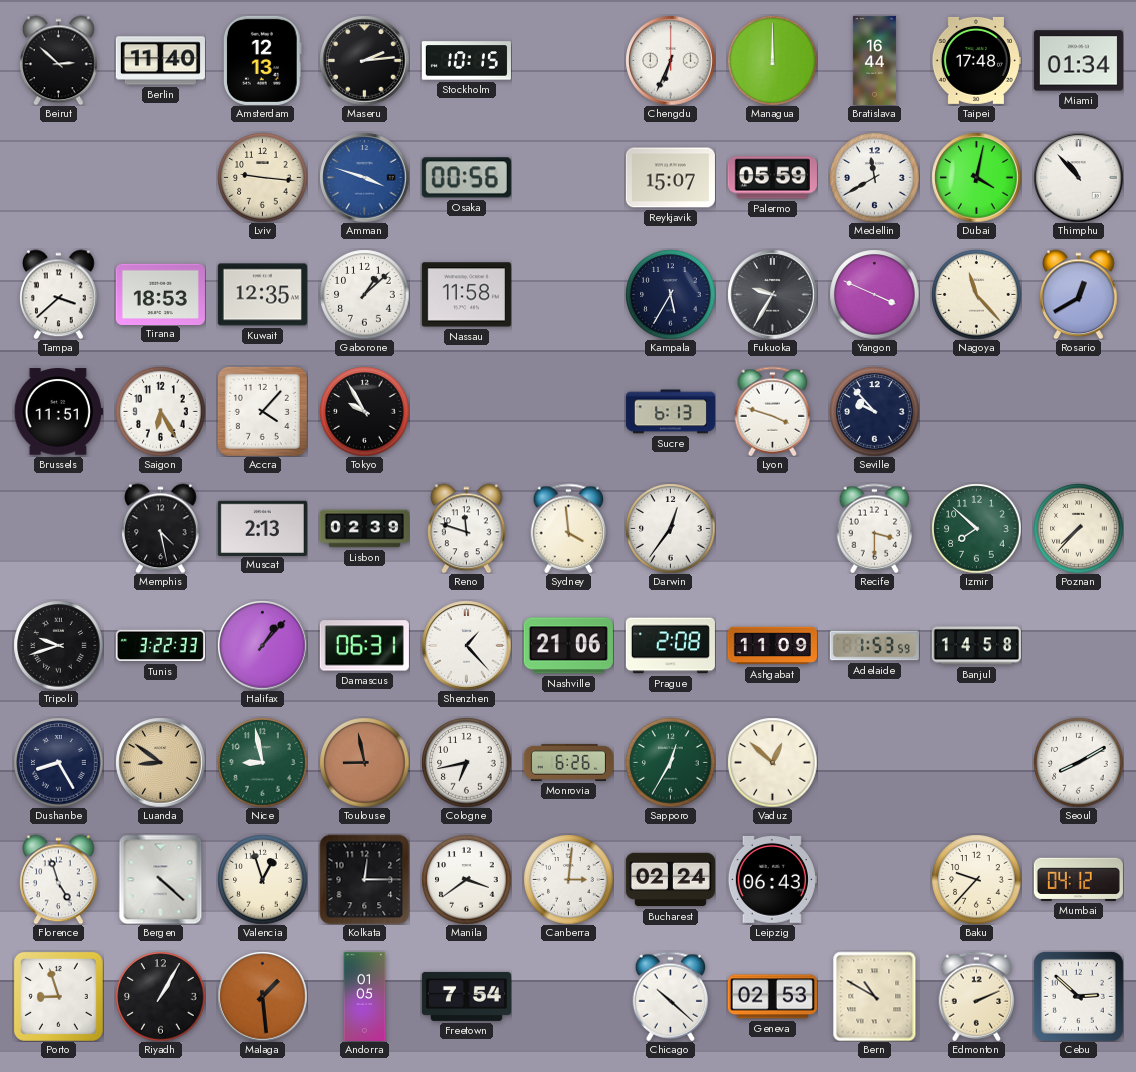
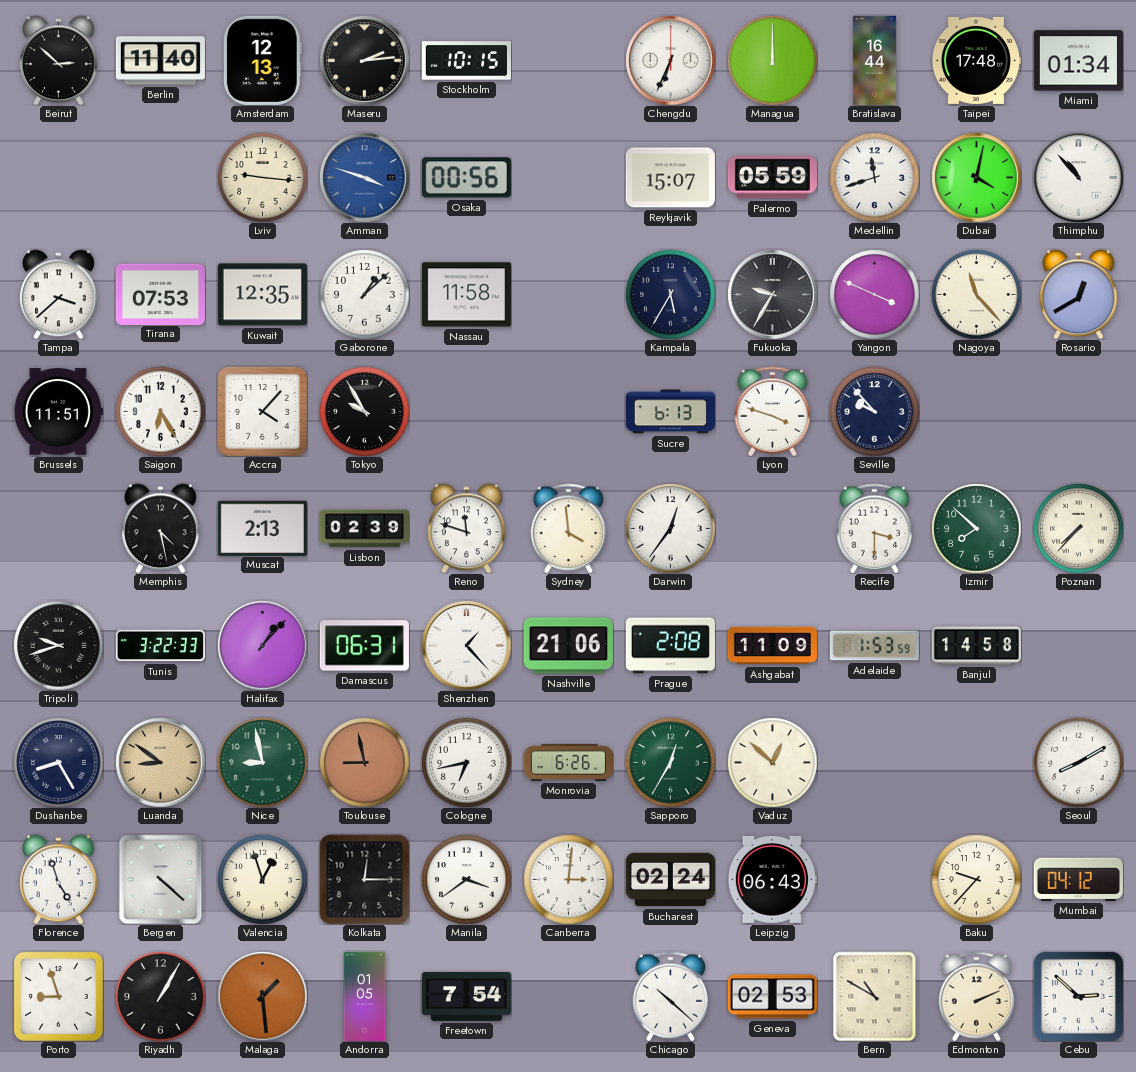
Medellin: 11:40 -> 11:42 (874, 177)
Tirana: 18:53 -> 07:53 (160, 294)
